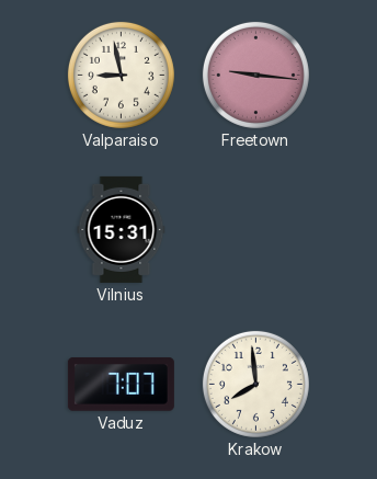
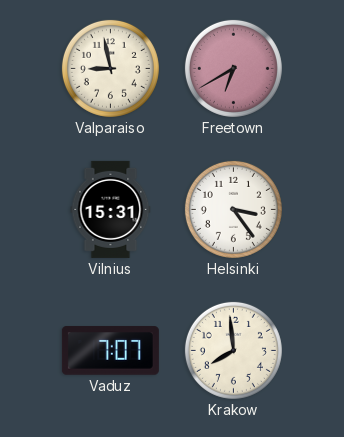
Freetown: 9:16 -> 6:40 (233, 68)
Helsinki: none -> 3:24 (233, 209)
